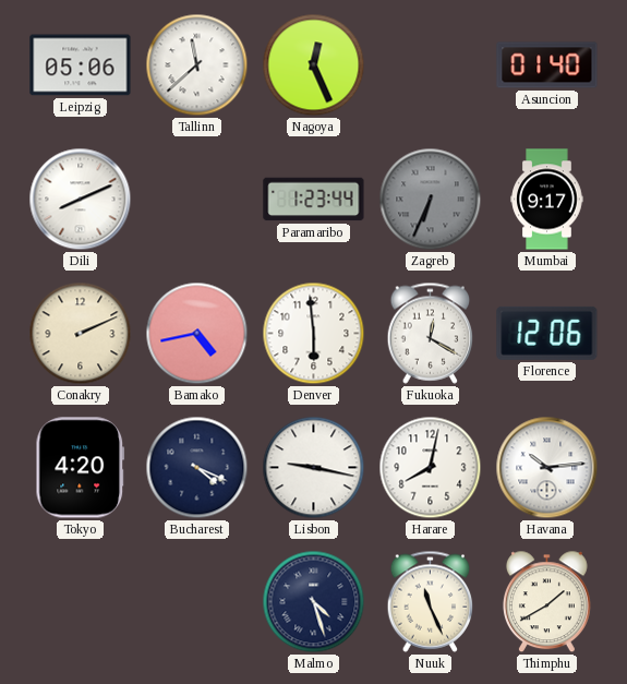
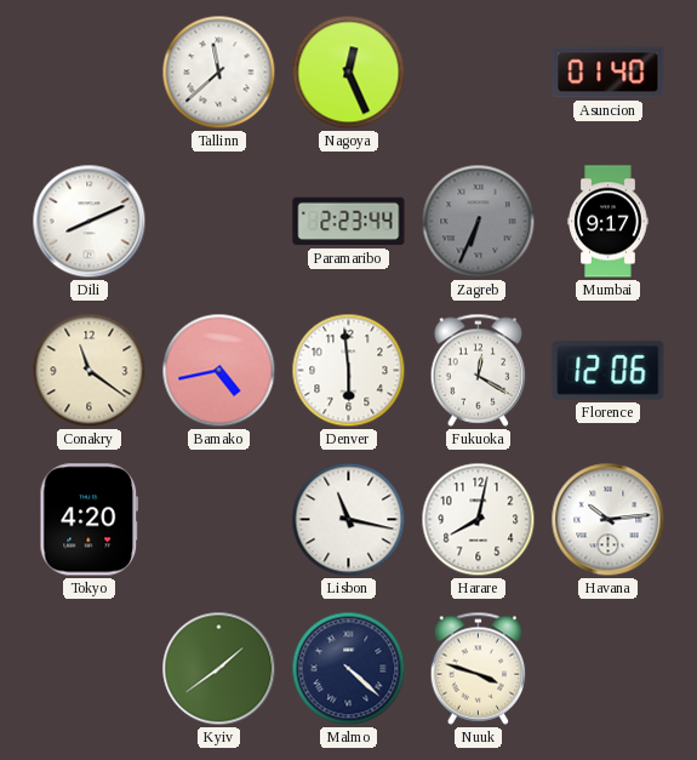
Leipzig: 05:06 -> none (81, 65)
Paramaribo: 1:23 -> 2:23 (349, 222)
Conakry: 2:11 -> 11:21 (90, 371)
Bucharest: 4:19 -> none (197, 468)
Lisbon: 9:17 -> 11:17 (349, 520)
Kyiv: none -> 1:39 (219, 669)
Malmo: 4:27 -> 4:22 (349, 669)
Nuuk: 11:26 -> 3:48 (479, 668)
Thimphu: 1:40 -> none (546, 602)
